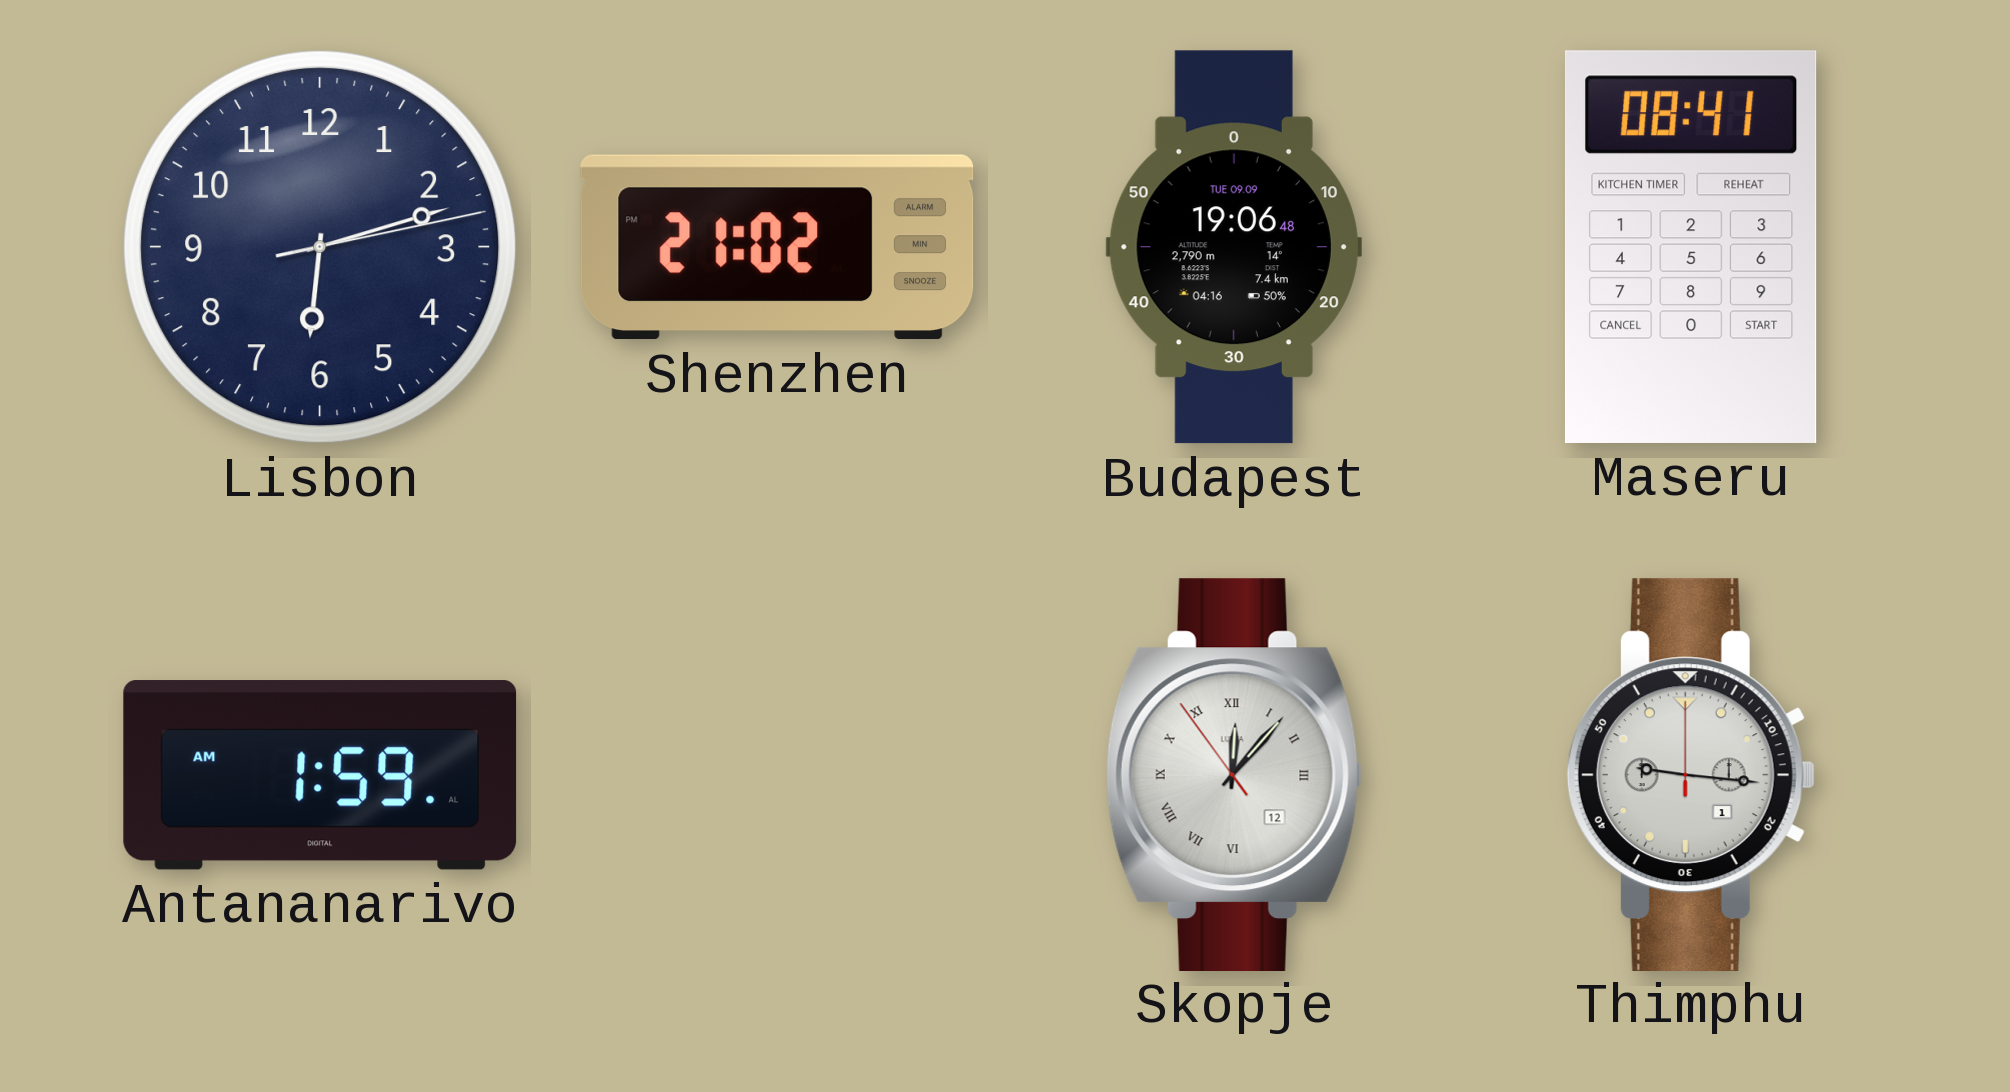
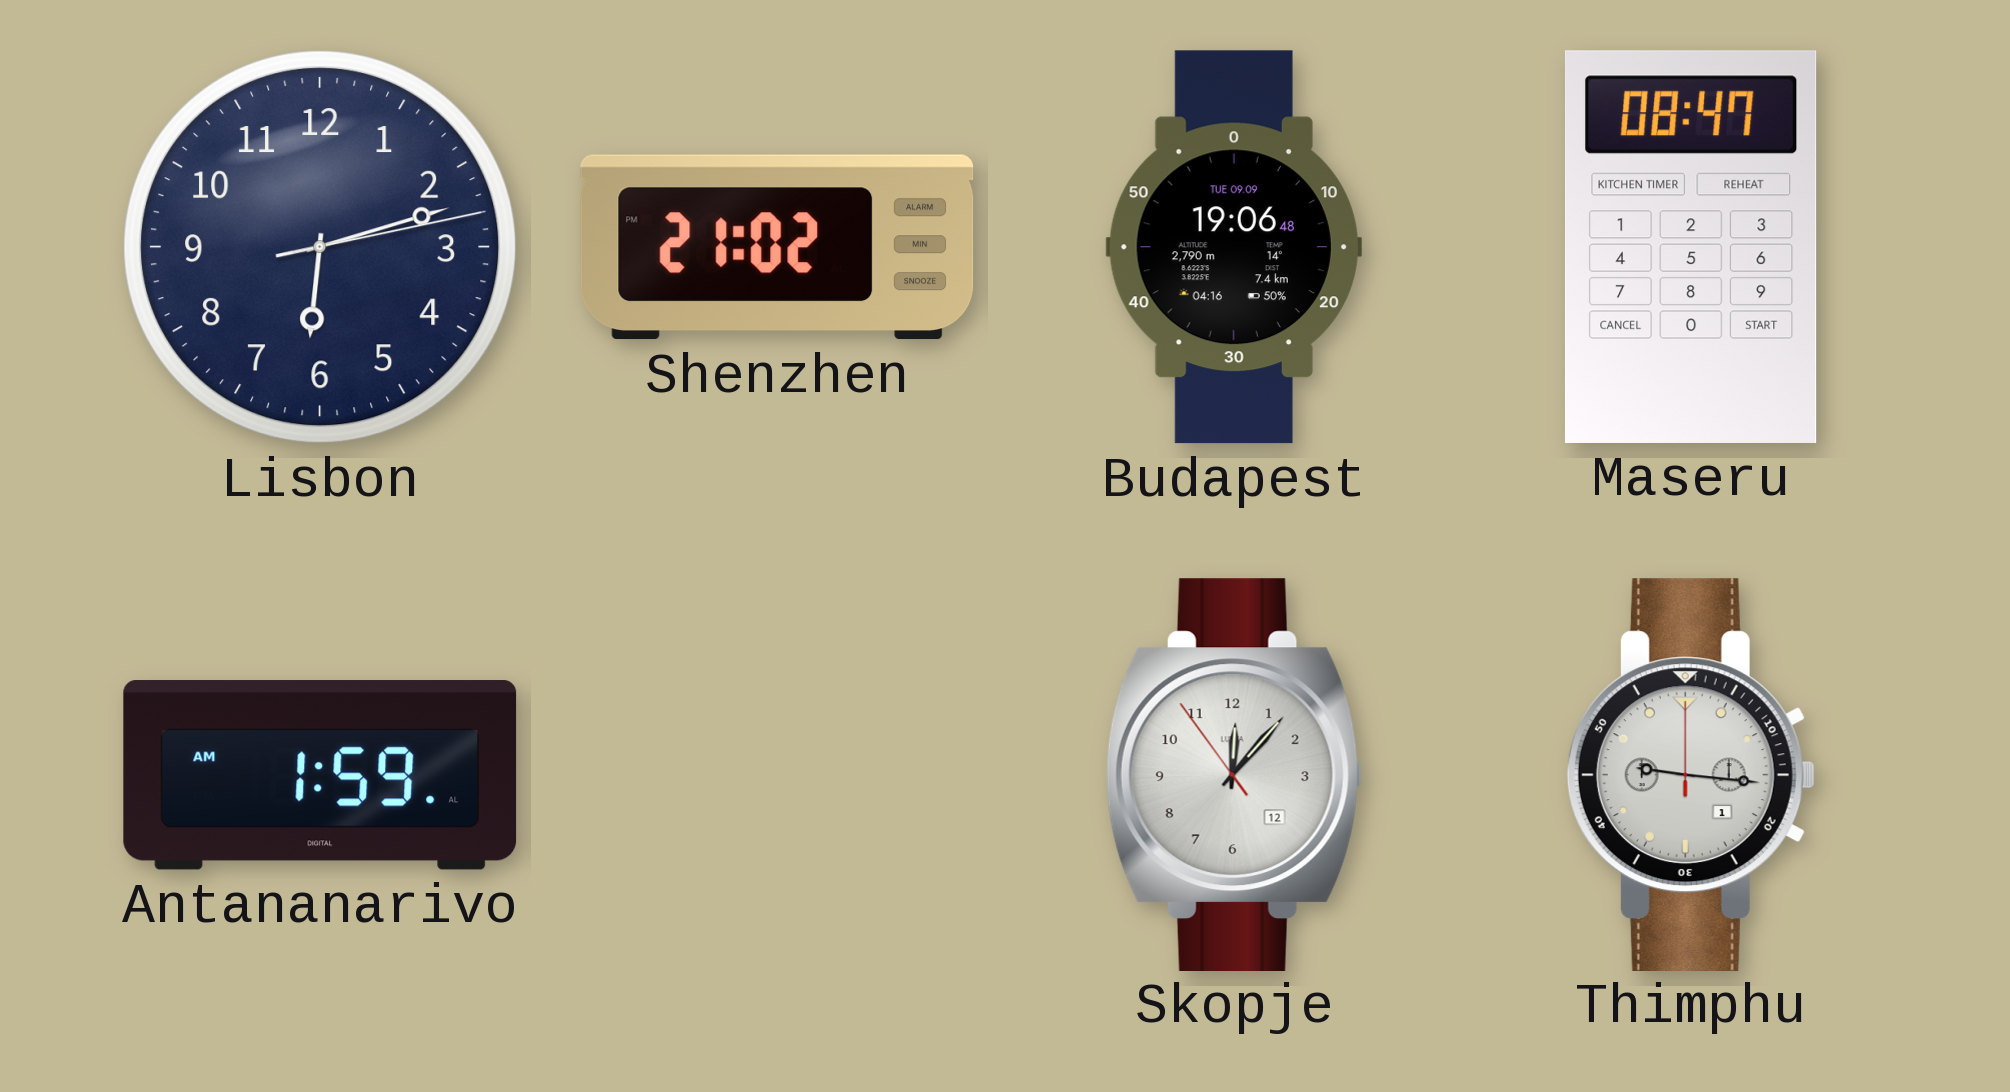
Maseru: 08:41 -> 08:47 (1691, 247)
Skopje numerals: Roman -> Arabic (1234, 774)
